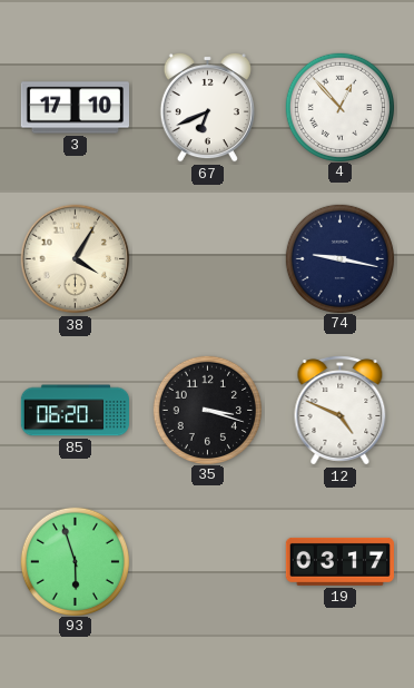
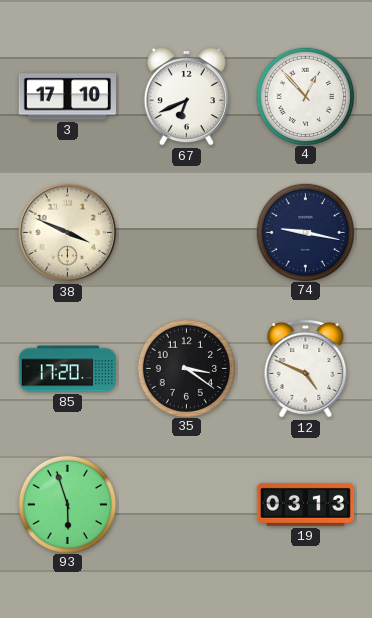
38: 4:05 -> 3:49 (68, 233)
85: 06:20 -> 17:20 (67, 369)
35: 3:18 -> 3:21 (186, 368)
19: 03:17 -> 03:13 (305, 504)
